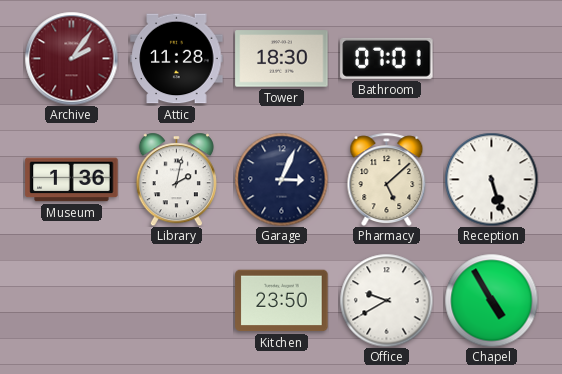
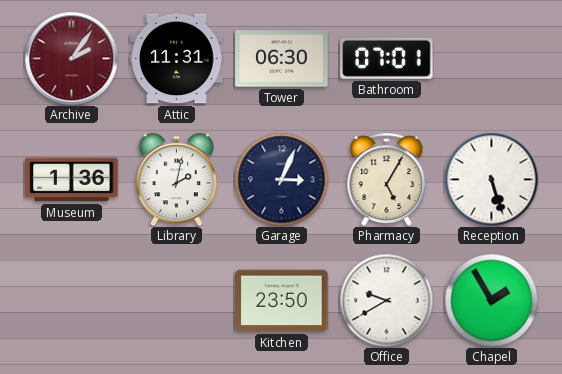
Attic: 11:28 -> 11:31 (177, 59)
Tower: 18:30 -> 06:30 (282, 59)
Pharmacy: 5:08 -> 5:05 (387, 179)
Chapel: 4:55 -> 1:55 (491, 300)
